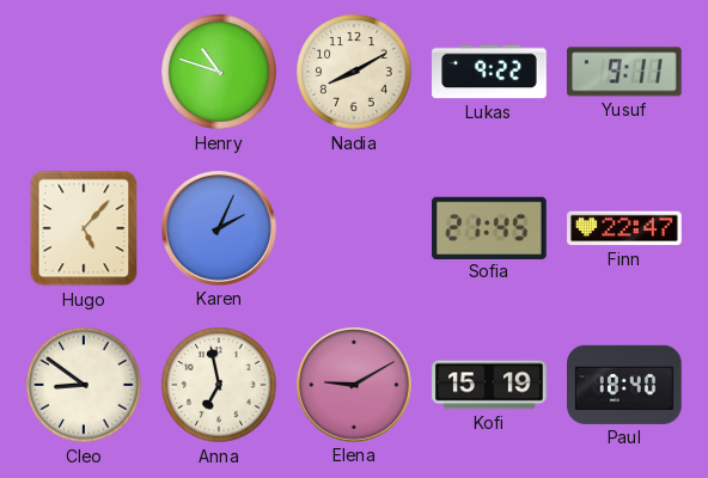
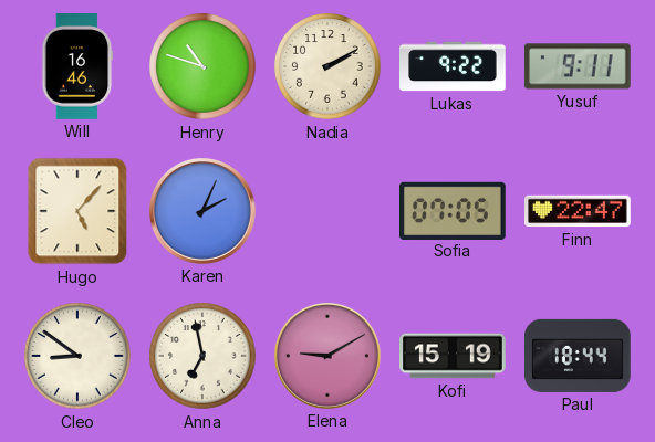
Will: none -> 16:46 (77, 66)
Nadia: 8:10 -> 2:10 (327, 66)
Sofia: 21:45 -> 07:05 (454, 210)
Paul: 18:40 -> 18:44 (579, 356)
